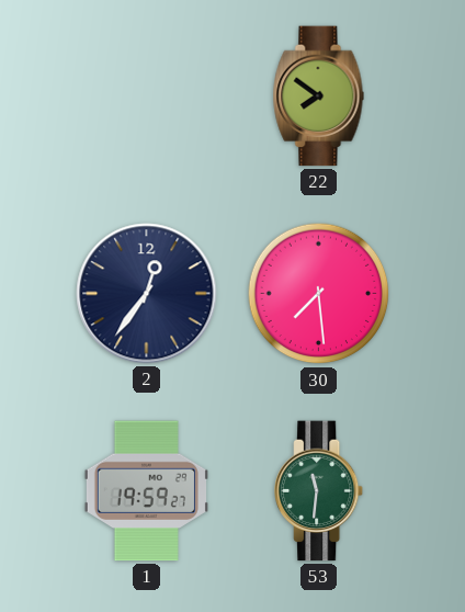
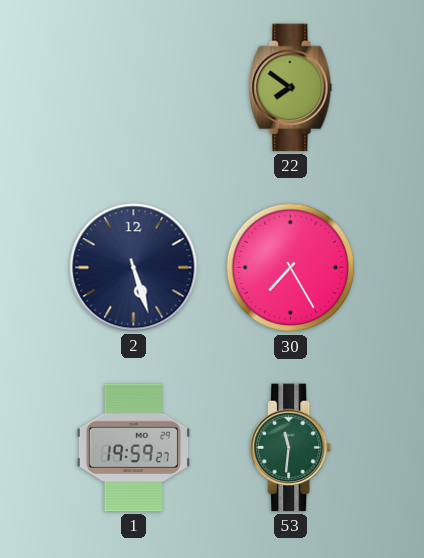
2: 12:36 -> 5:27 (134, 268)
30: 7:29 -> 7:25 (291, 268)
